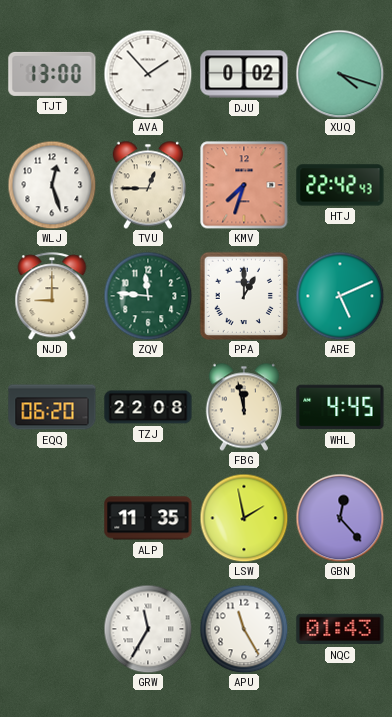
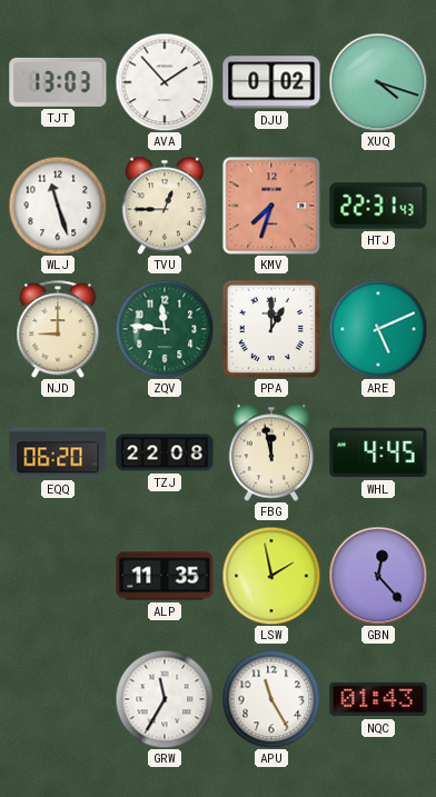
TJT: 13:00 -> 13:03 (58, 82)
WLJ: 12:27 -> 11:27 (58, 206)
HTJ: 22:42 -> 22:31 (378, 206)
